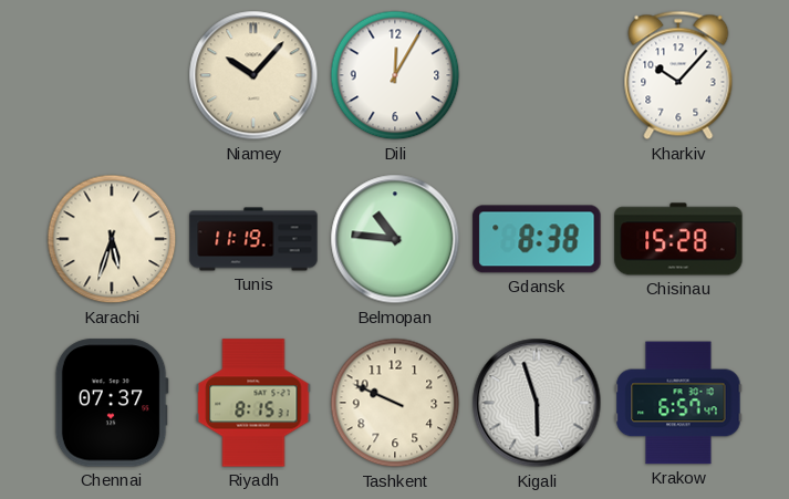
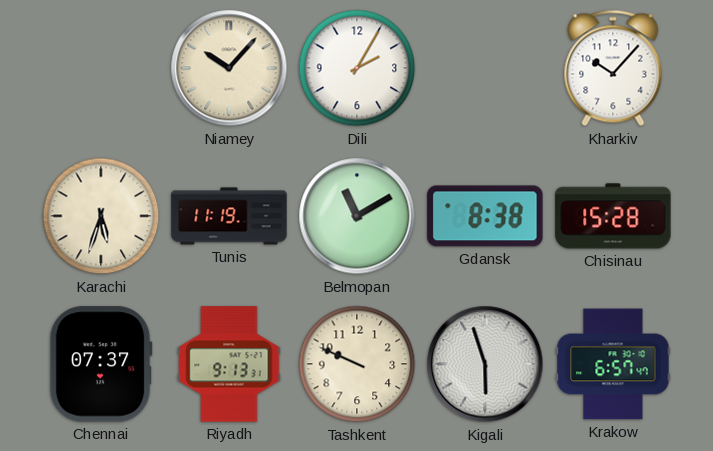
Dili: 12:05 -> 2:05 (357, 68)
Belmopan: 10:46 -> 11:10 (357, 216)
Riyadh: 8:15 -> 9:13 (229, 364)
